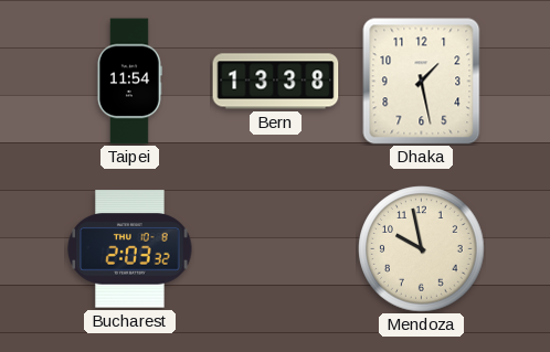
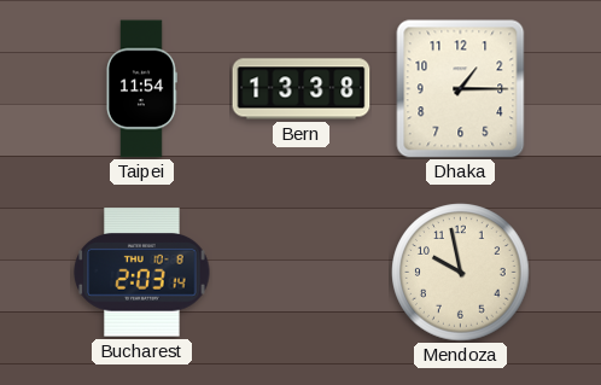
Dhaka: 1:28 -> 1:15 (461, 89)
Bucharest: 2:03:32 -> 2:03:14 (142, 273)
